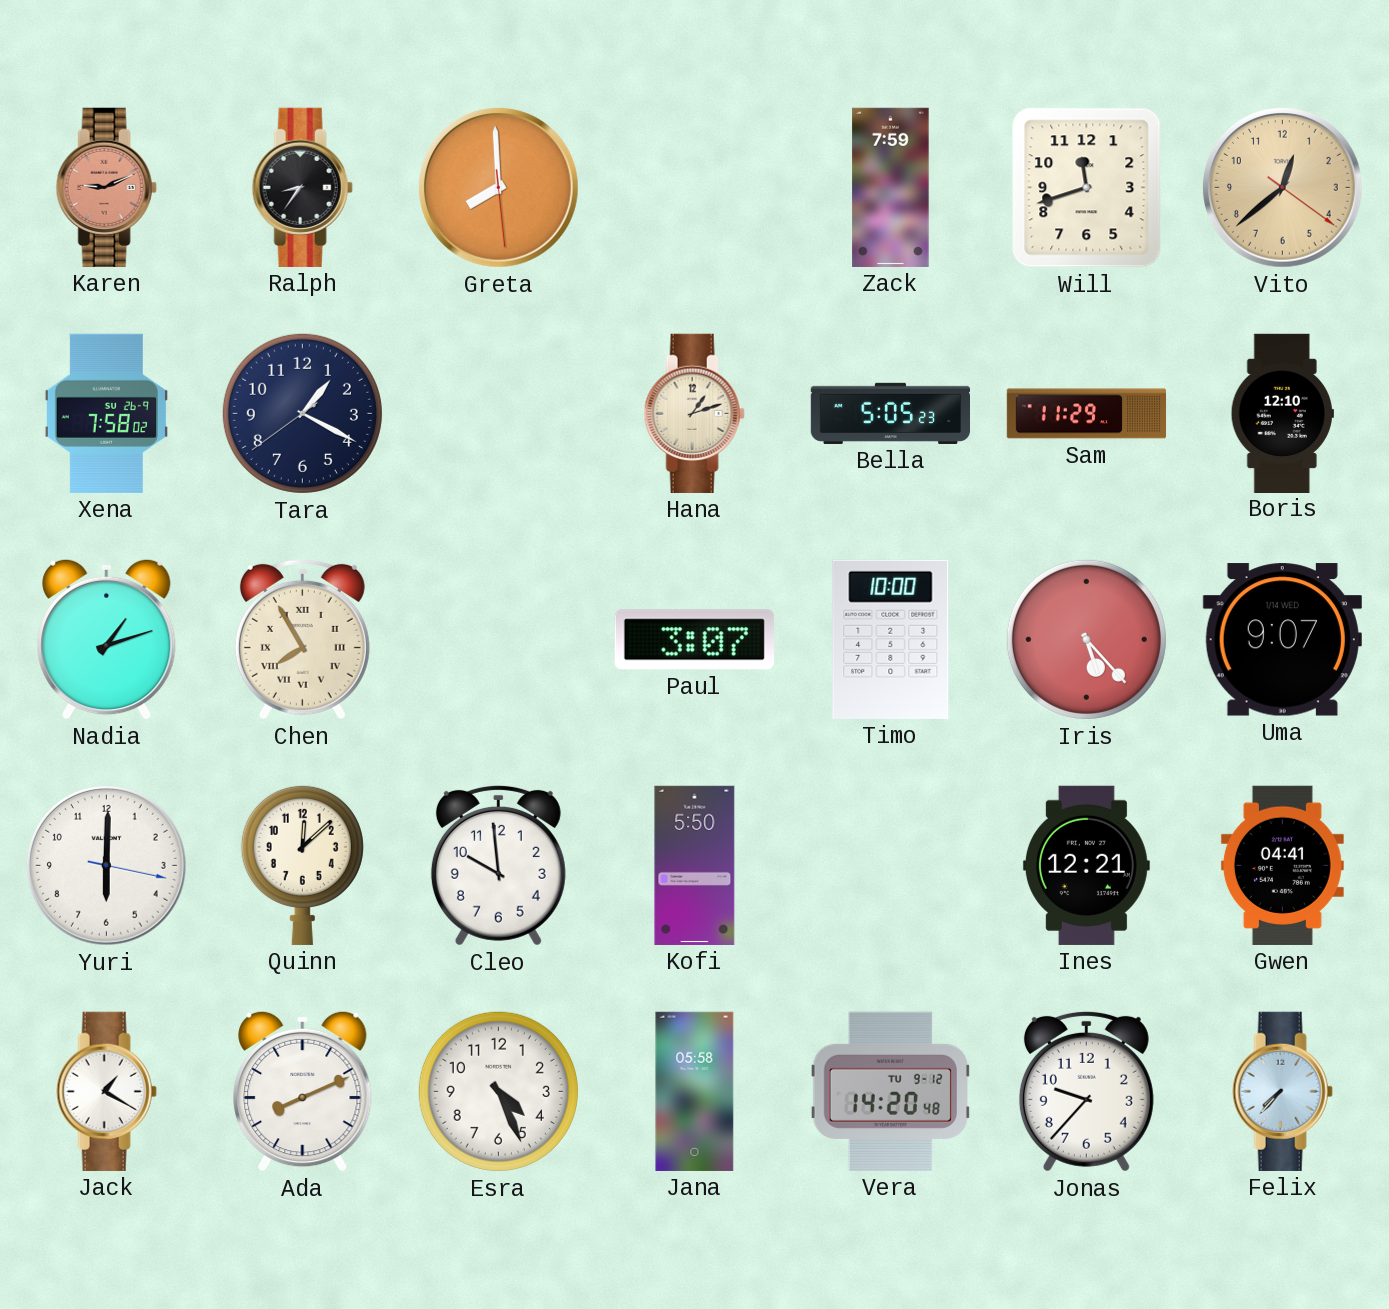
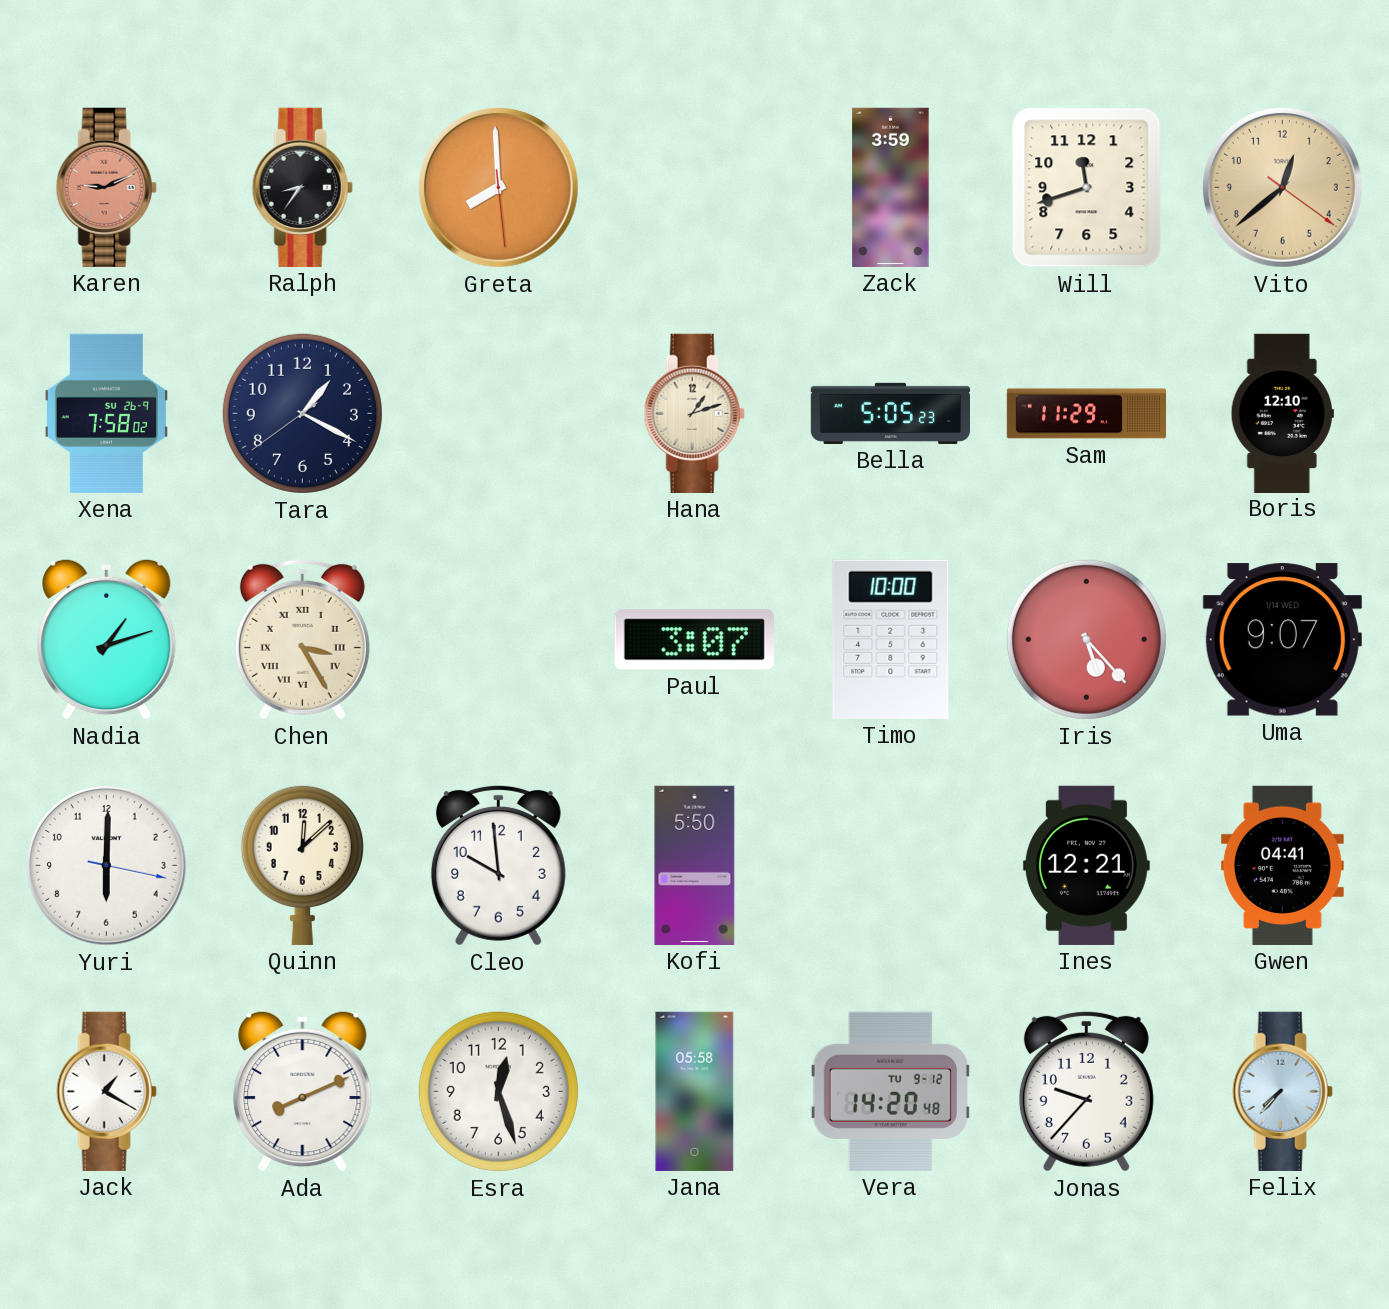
Zack: 7:59 -> 3:59 (891, 187)
Chen: 7:55 -> 3:25 (302, 639)
Esra: 4:26 -> 12:27 (498, 1091)
